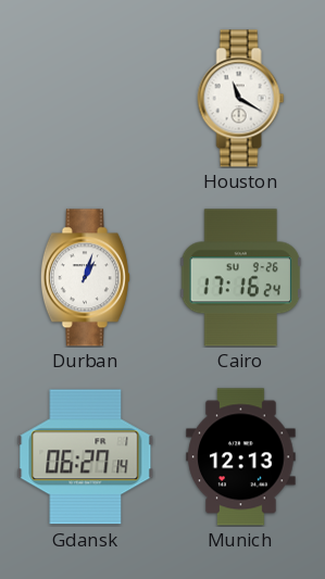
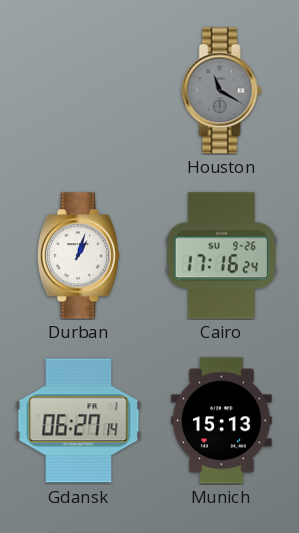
Houston dial: white -> grey (222, 91)
Munich: 12:13 -> 15:13 (222, 421)
